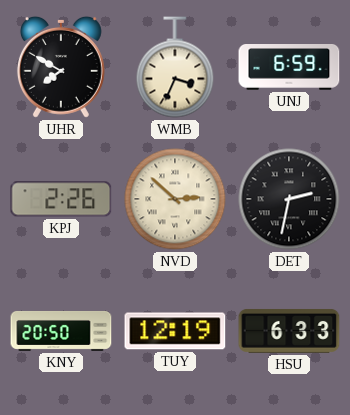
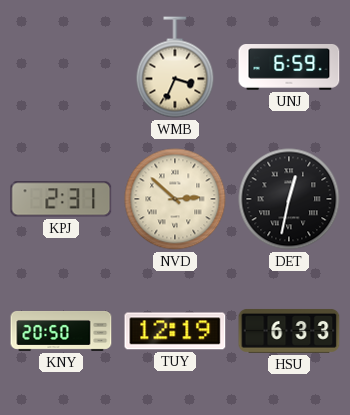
UHR: 7:50 -> none (61, 67)
KPJ: 2:26 -> 2:31 (61, 199)
DET: 2:32 -> 12:32 (289, 199)
